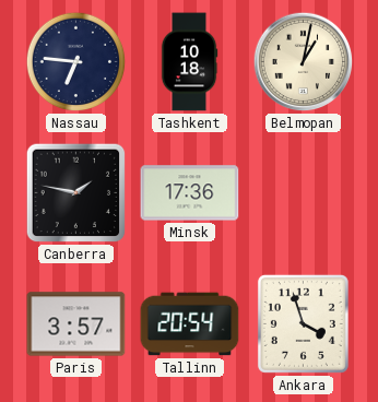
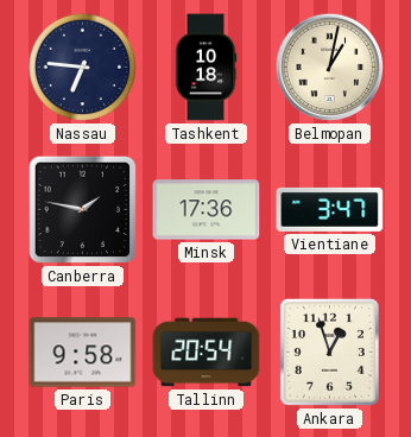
Vientiane: none -> 3:47 (330, 209)
Paris: 3:57 -> 9:58 (83, 353)
Ankara: 3:57 -> 12:57 (329, 351)
